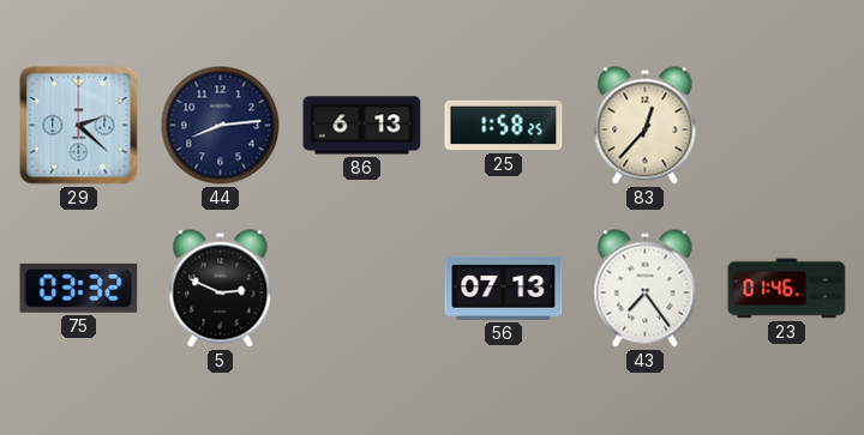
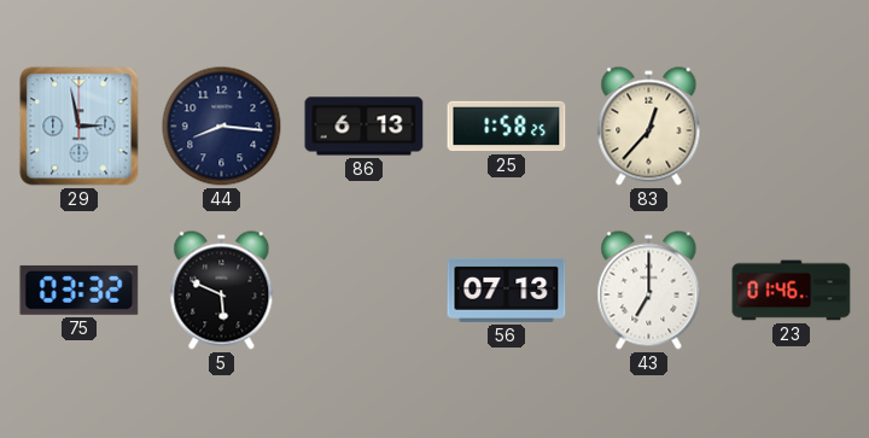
29: 2:22 -> 2:58 (80, 127)
44: 8:14 -> 8:16 (222, 127)
5: 2:49 -> 5:49 (222, 291)
43: 7:24 -> 7:00 (649, 291)
